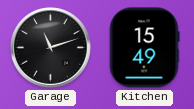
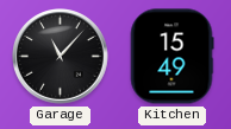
Garage: 11:12 -> 11:07 (61, 57)
